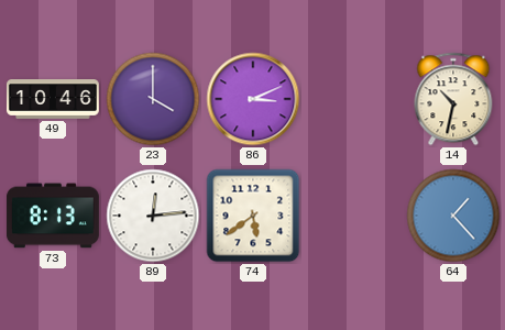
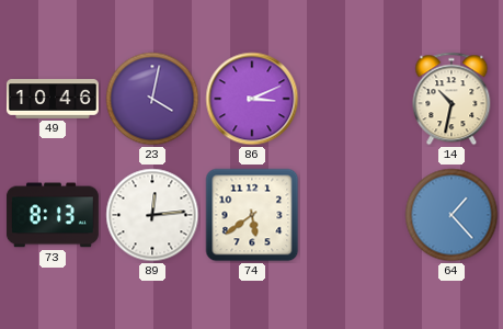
23: 4:00 -> 4:02 (152, 99)
